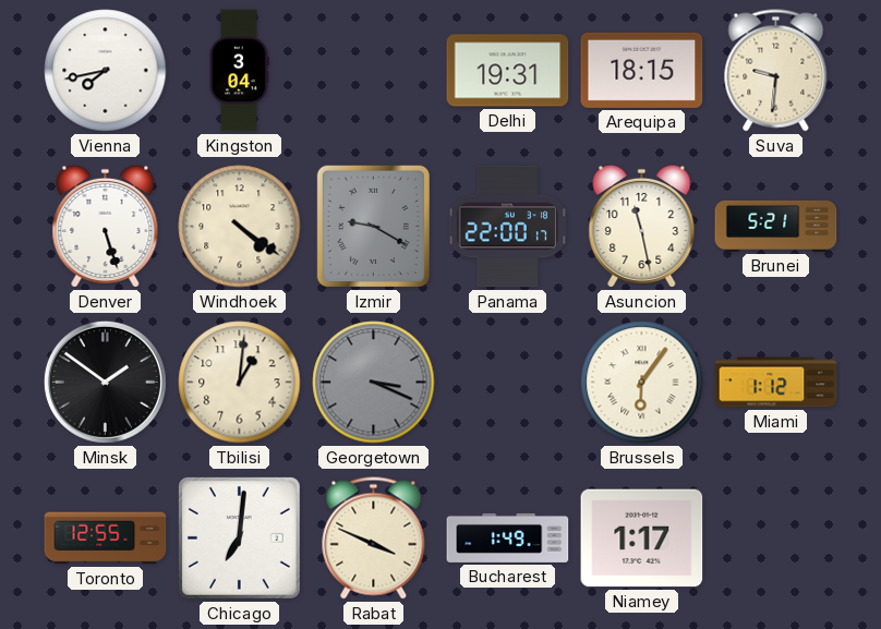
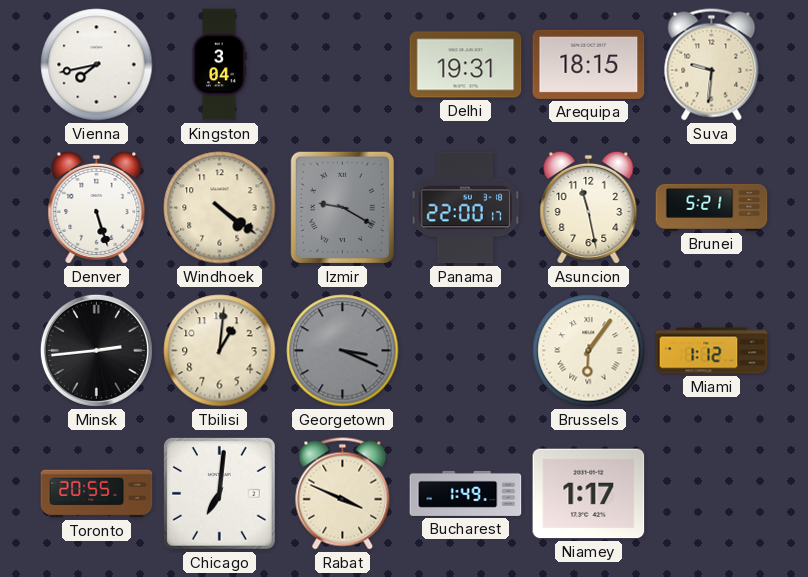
Minsk: 1:51 -> 2:44 (96, 350)
Toronto: 12:55 -> 20:55 (97, 494)
